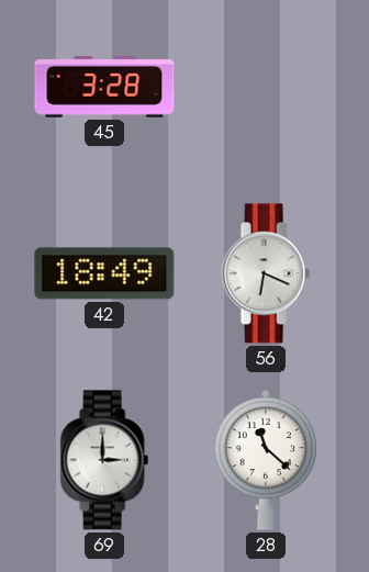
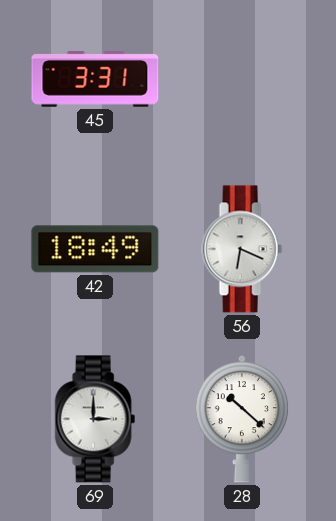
45: 3:28 -> 3:31 (95, 79)
28: 11:22 -> 10:22 (242, 419)
